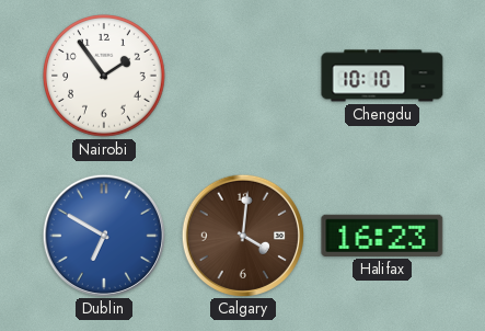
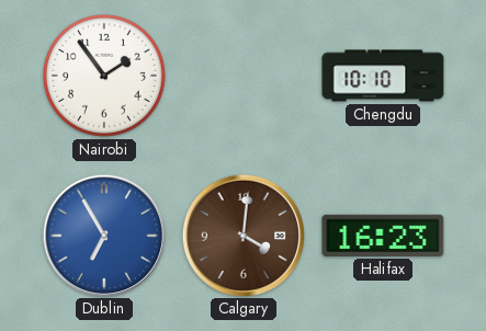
Dublin: 6:50 -> 6:55 (103, 235)
